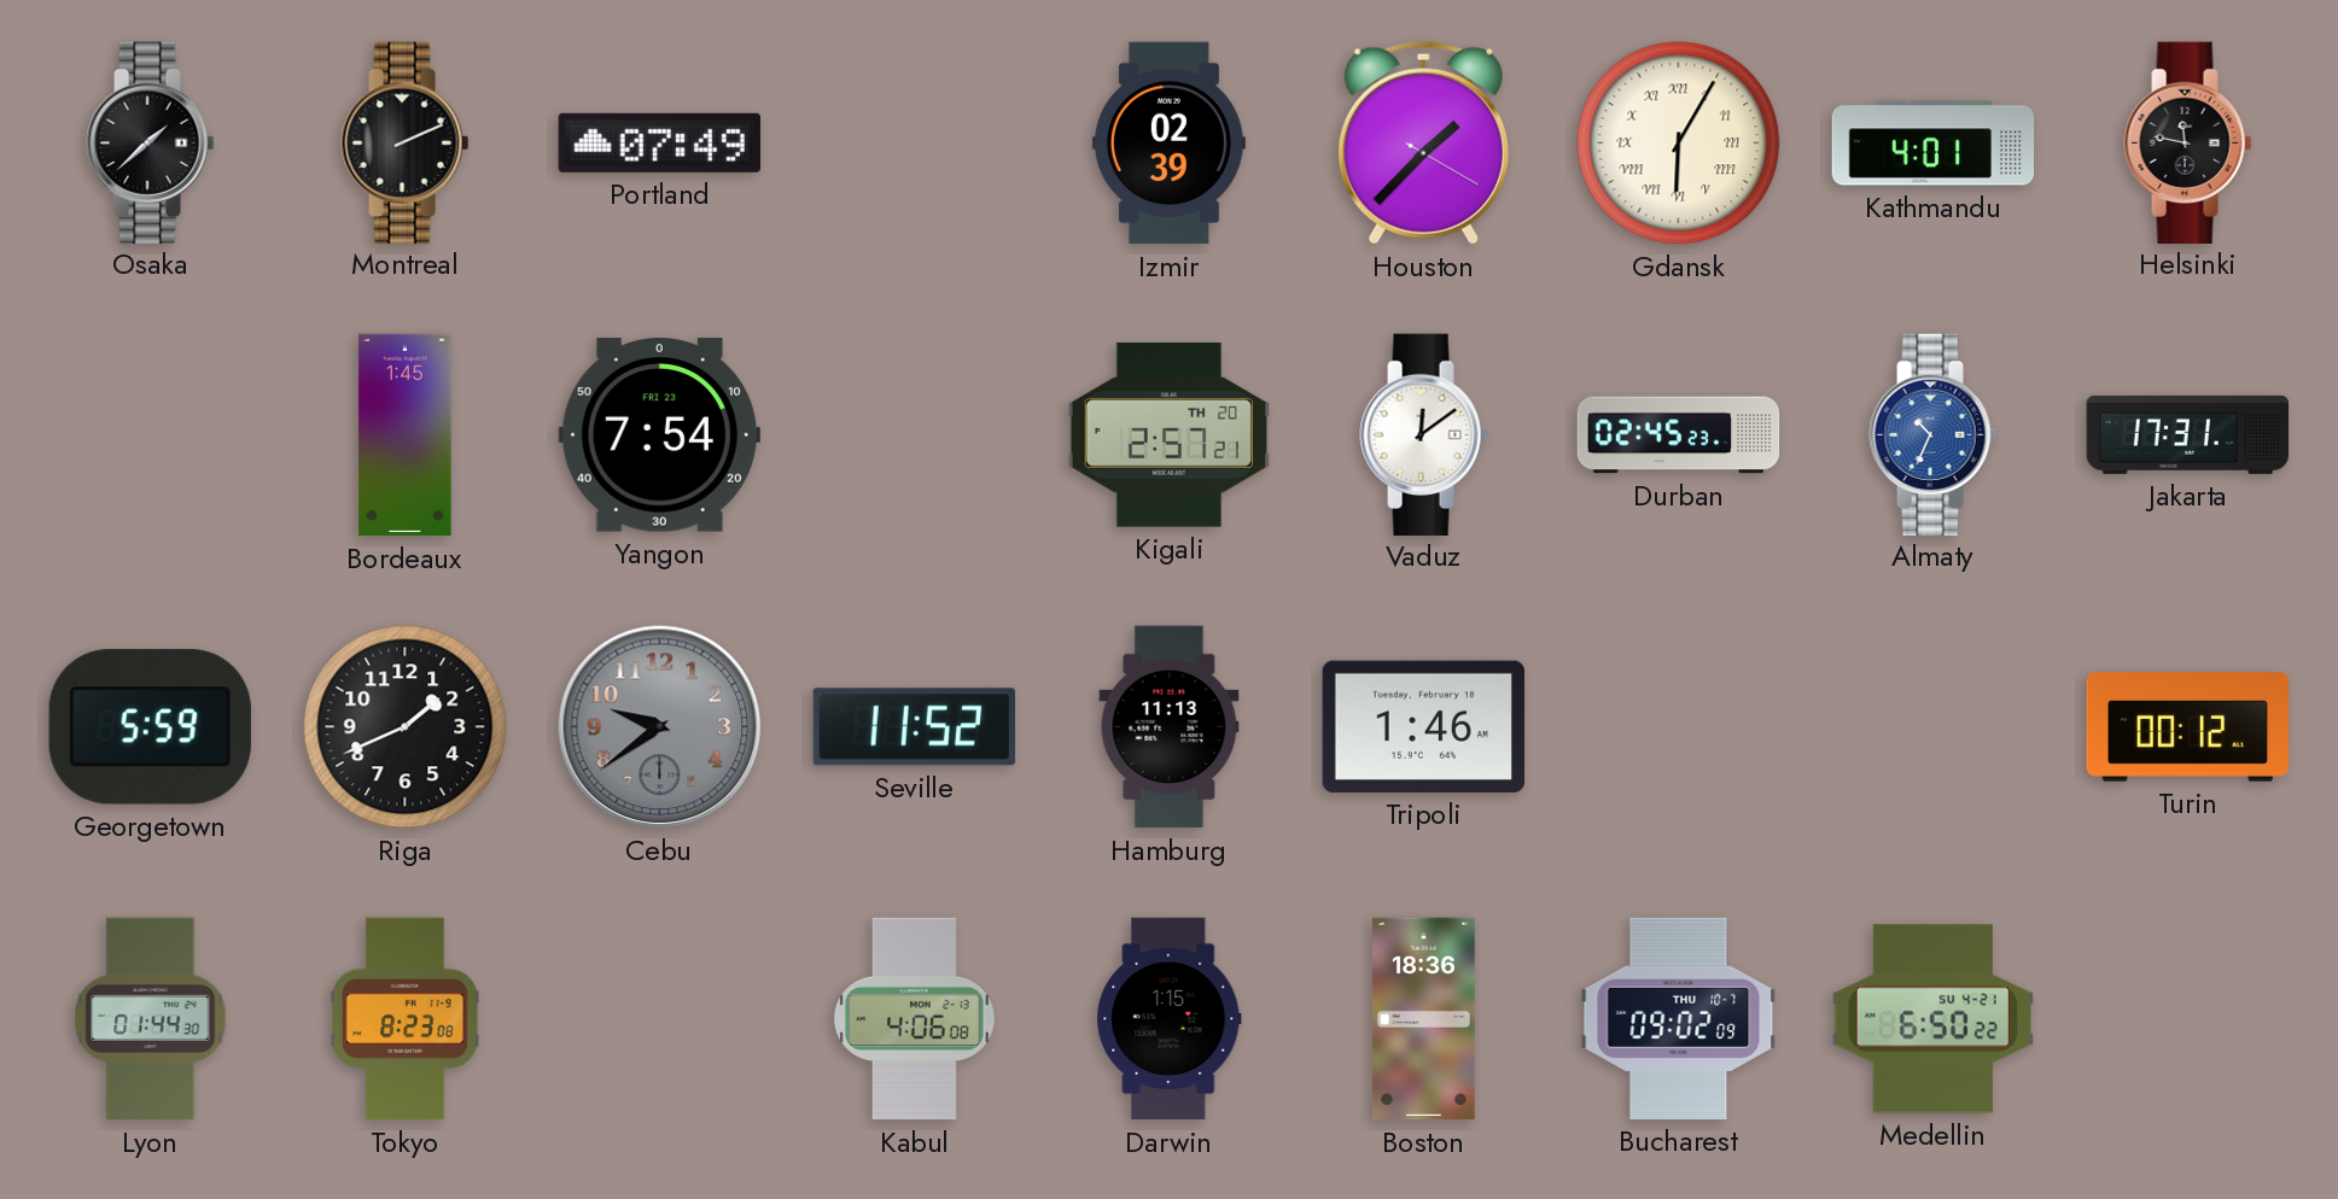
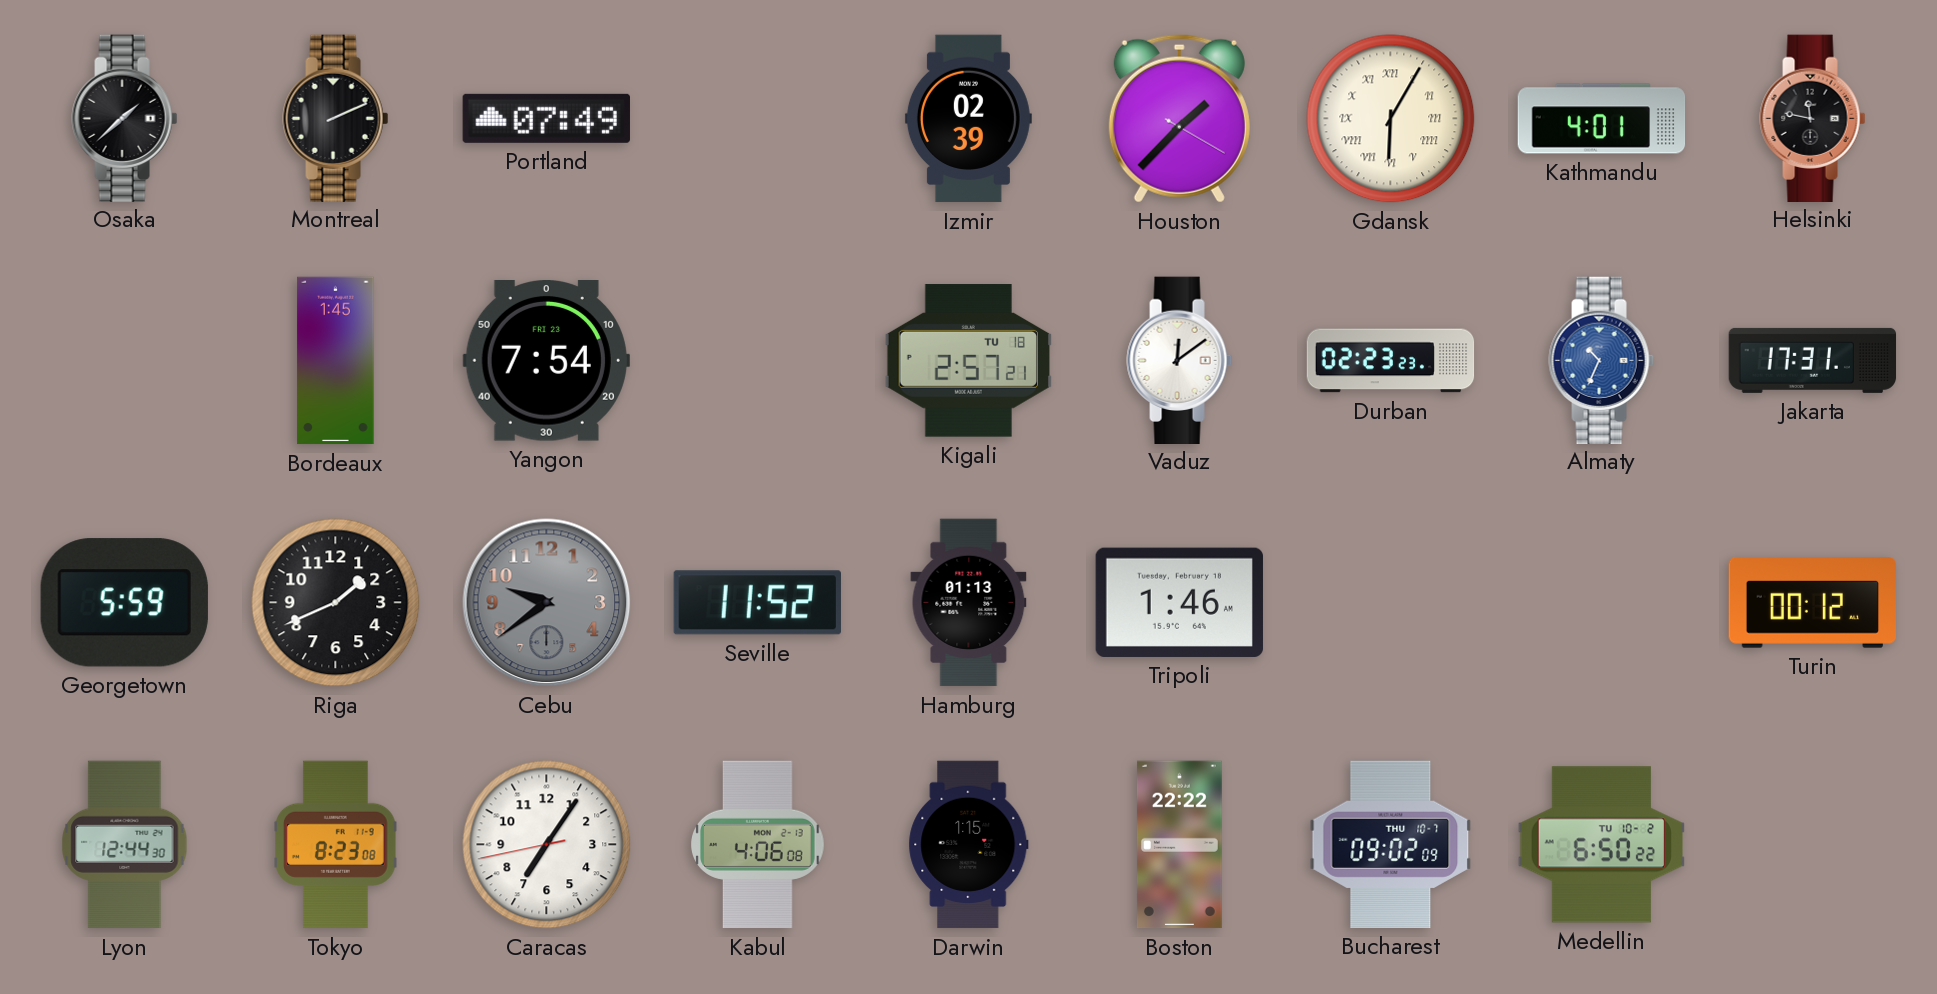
Kigali date: TH 20 -> TU 18 (968, 361)
Durban: 02:45 -> 02:23 (1391, 361)
Hamburg: 11:13 -> 01:13 (969, 603)
Lyon: 01:44 -> 12:44 (125, 845)
Caracas: none -> 7:05 (547, 845)
Boston: 18:36 -> 22:22 (1179, 845)
Medellin date: SU 4-21 -> TU 10-2 (1601, 845)
